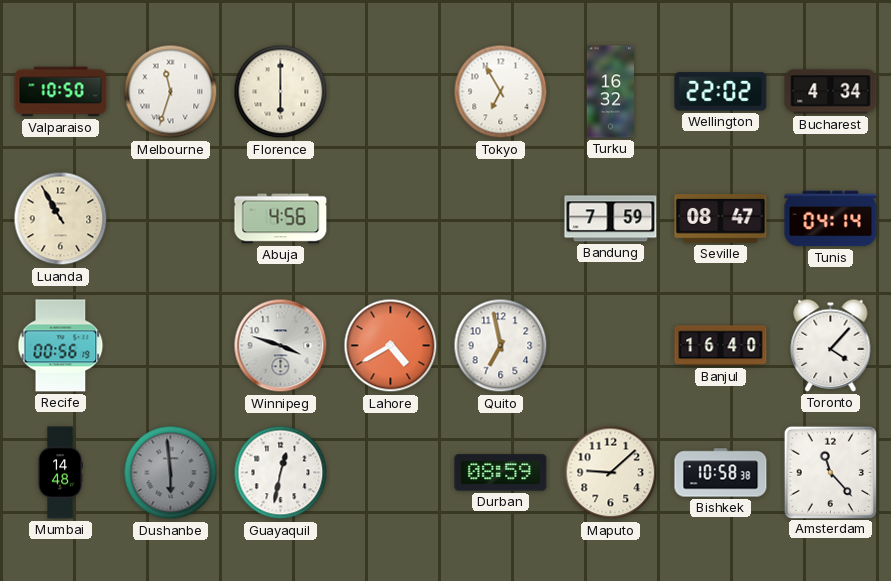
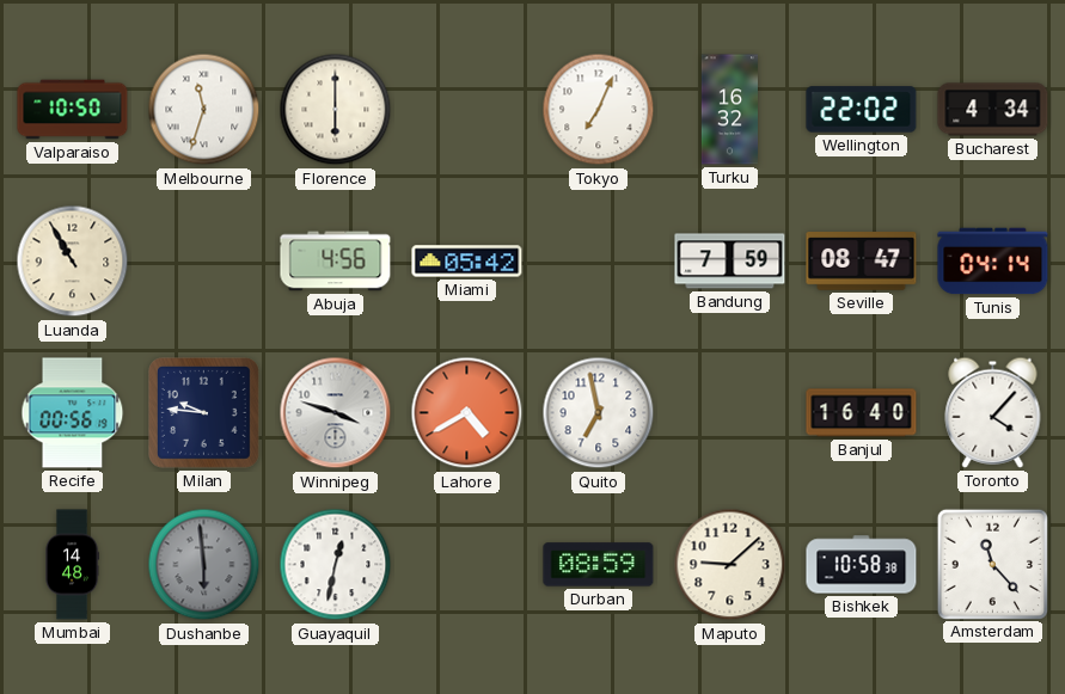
Tokyo: 6:55 -> 7:04 (599, 110)
Miami: none -> 05:42 (467, 262)
Milan: none -> 9:46 (203, 412)
